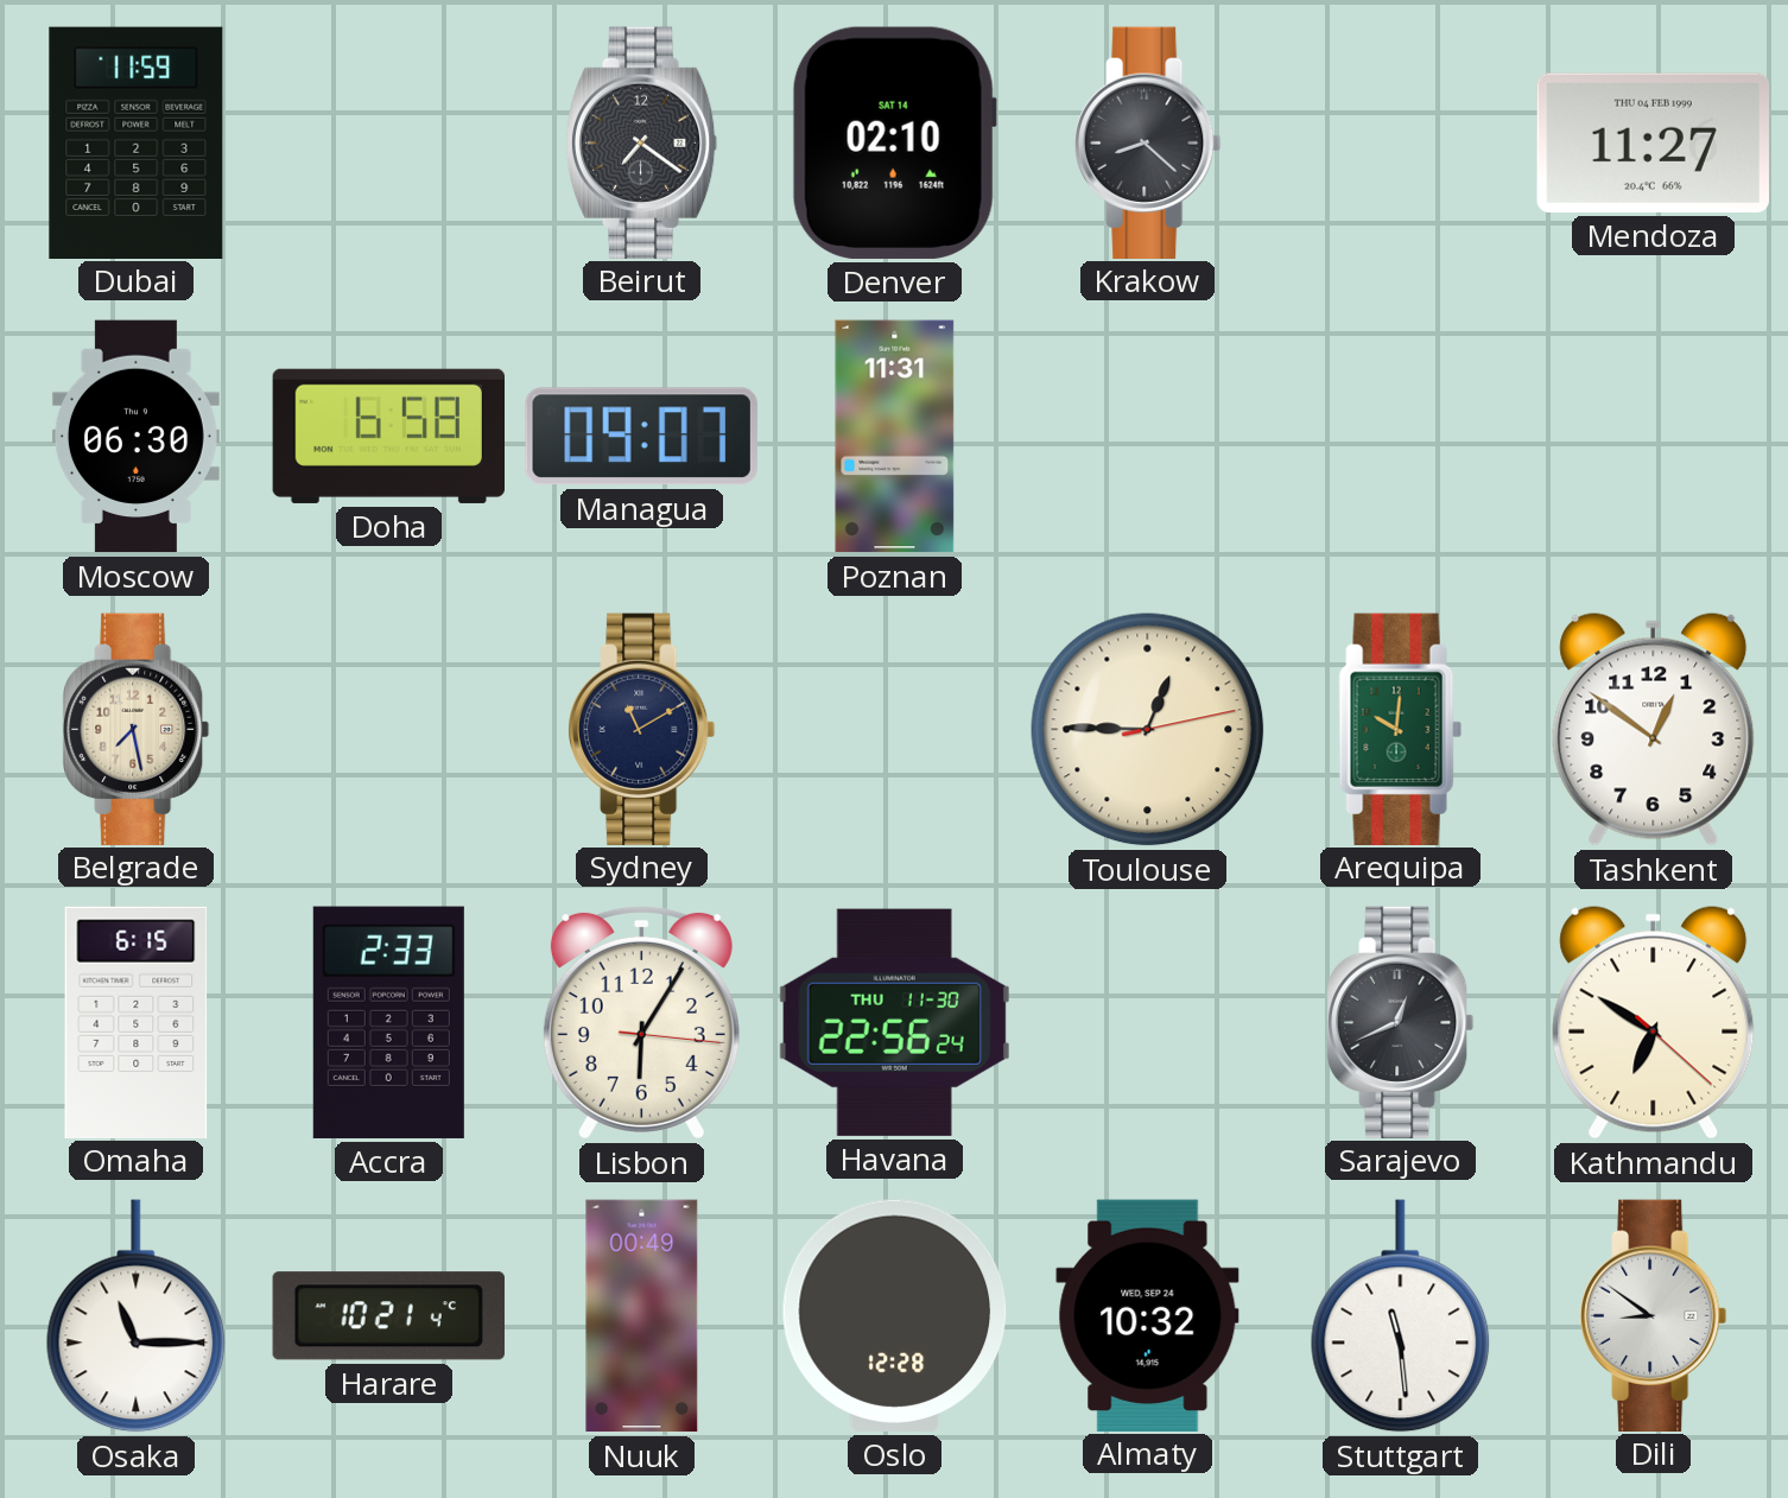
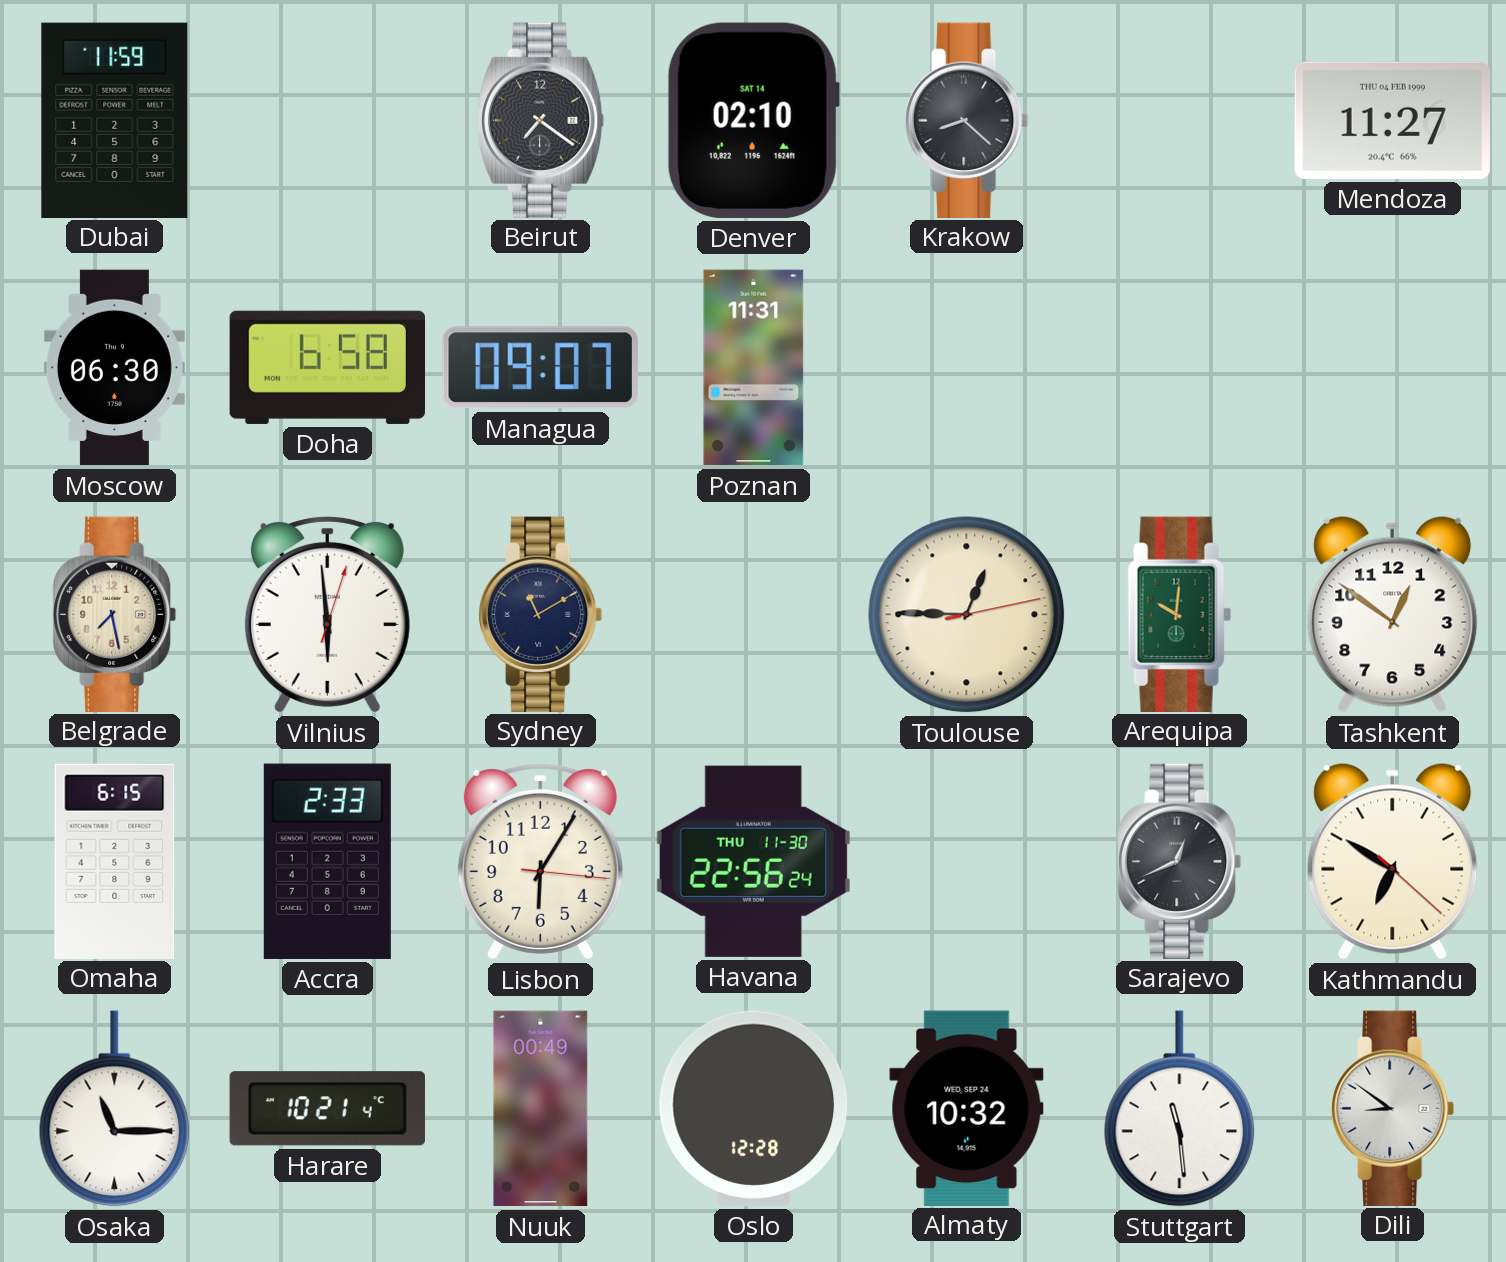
Vilnius: none -> 5:59 (327, 614)
